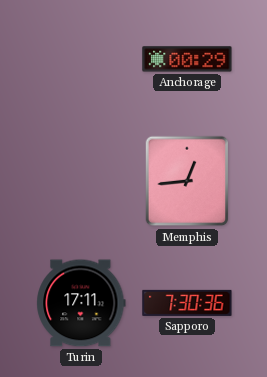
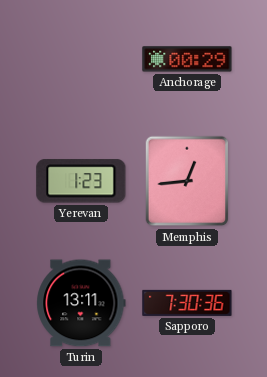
Yerevan: none -> 1:23 (81, 181)
Turin: 17:11 -> 13:11 (81, 303)
